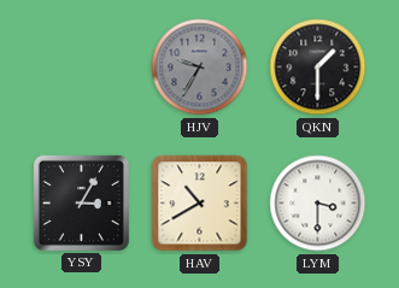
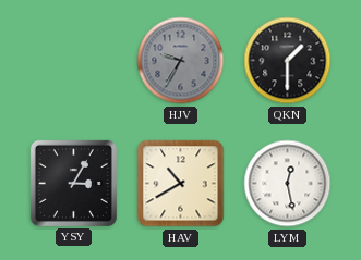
LYM: 3:30 -> 12:28 (288, 184)
